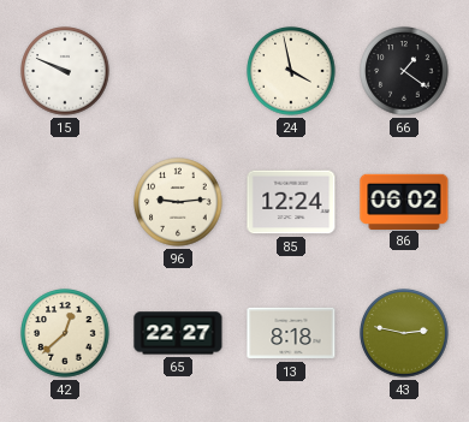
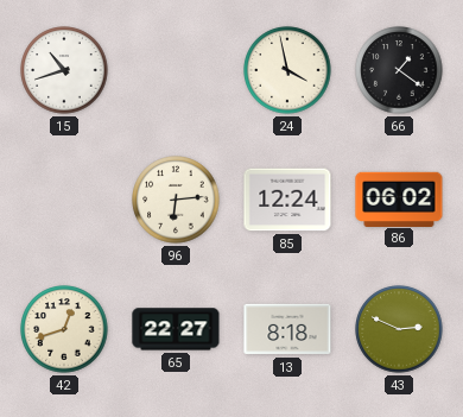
15: 9:49 -> 10:42 (64, 70)
96: 9:14 -> 6:14 (176, 200)
42: 12:38 -> 12:42 (64, 329)
43: 2:47 -> 2:49 (399, 329)
